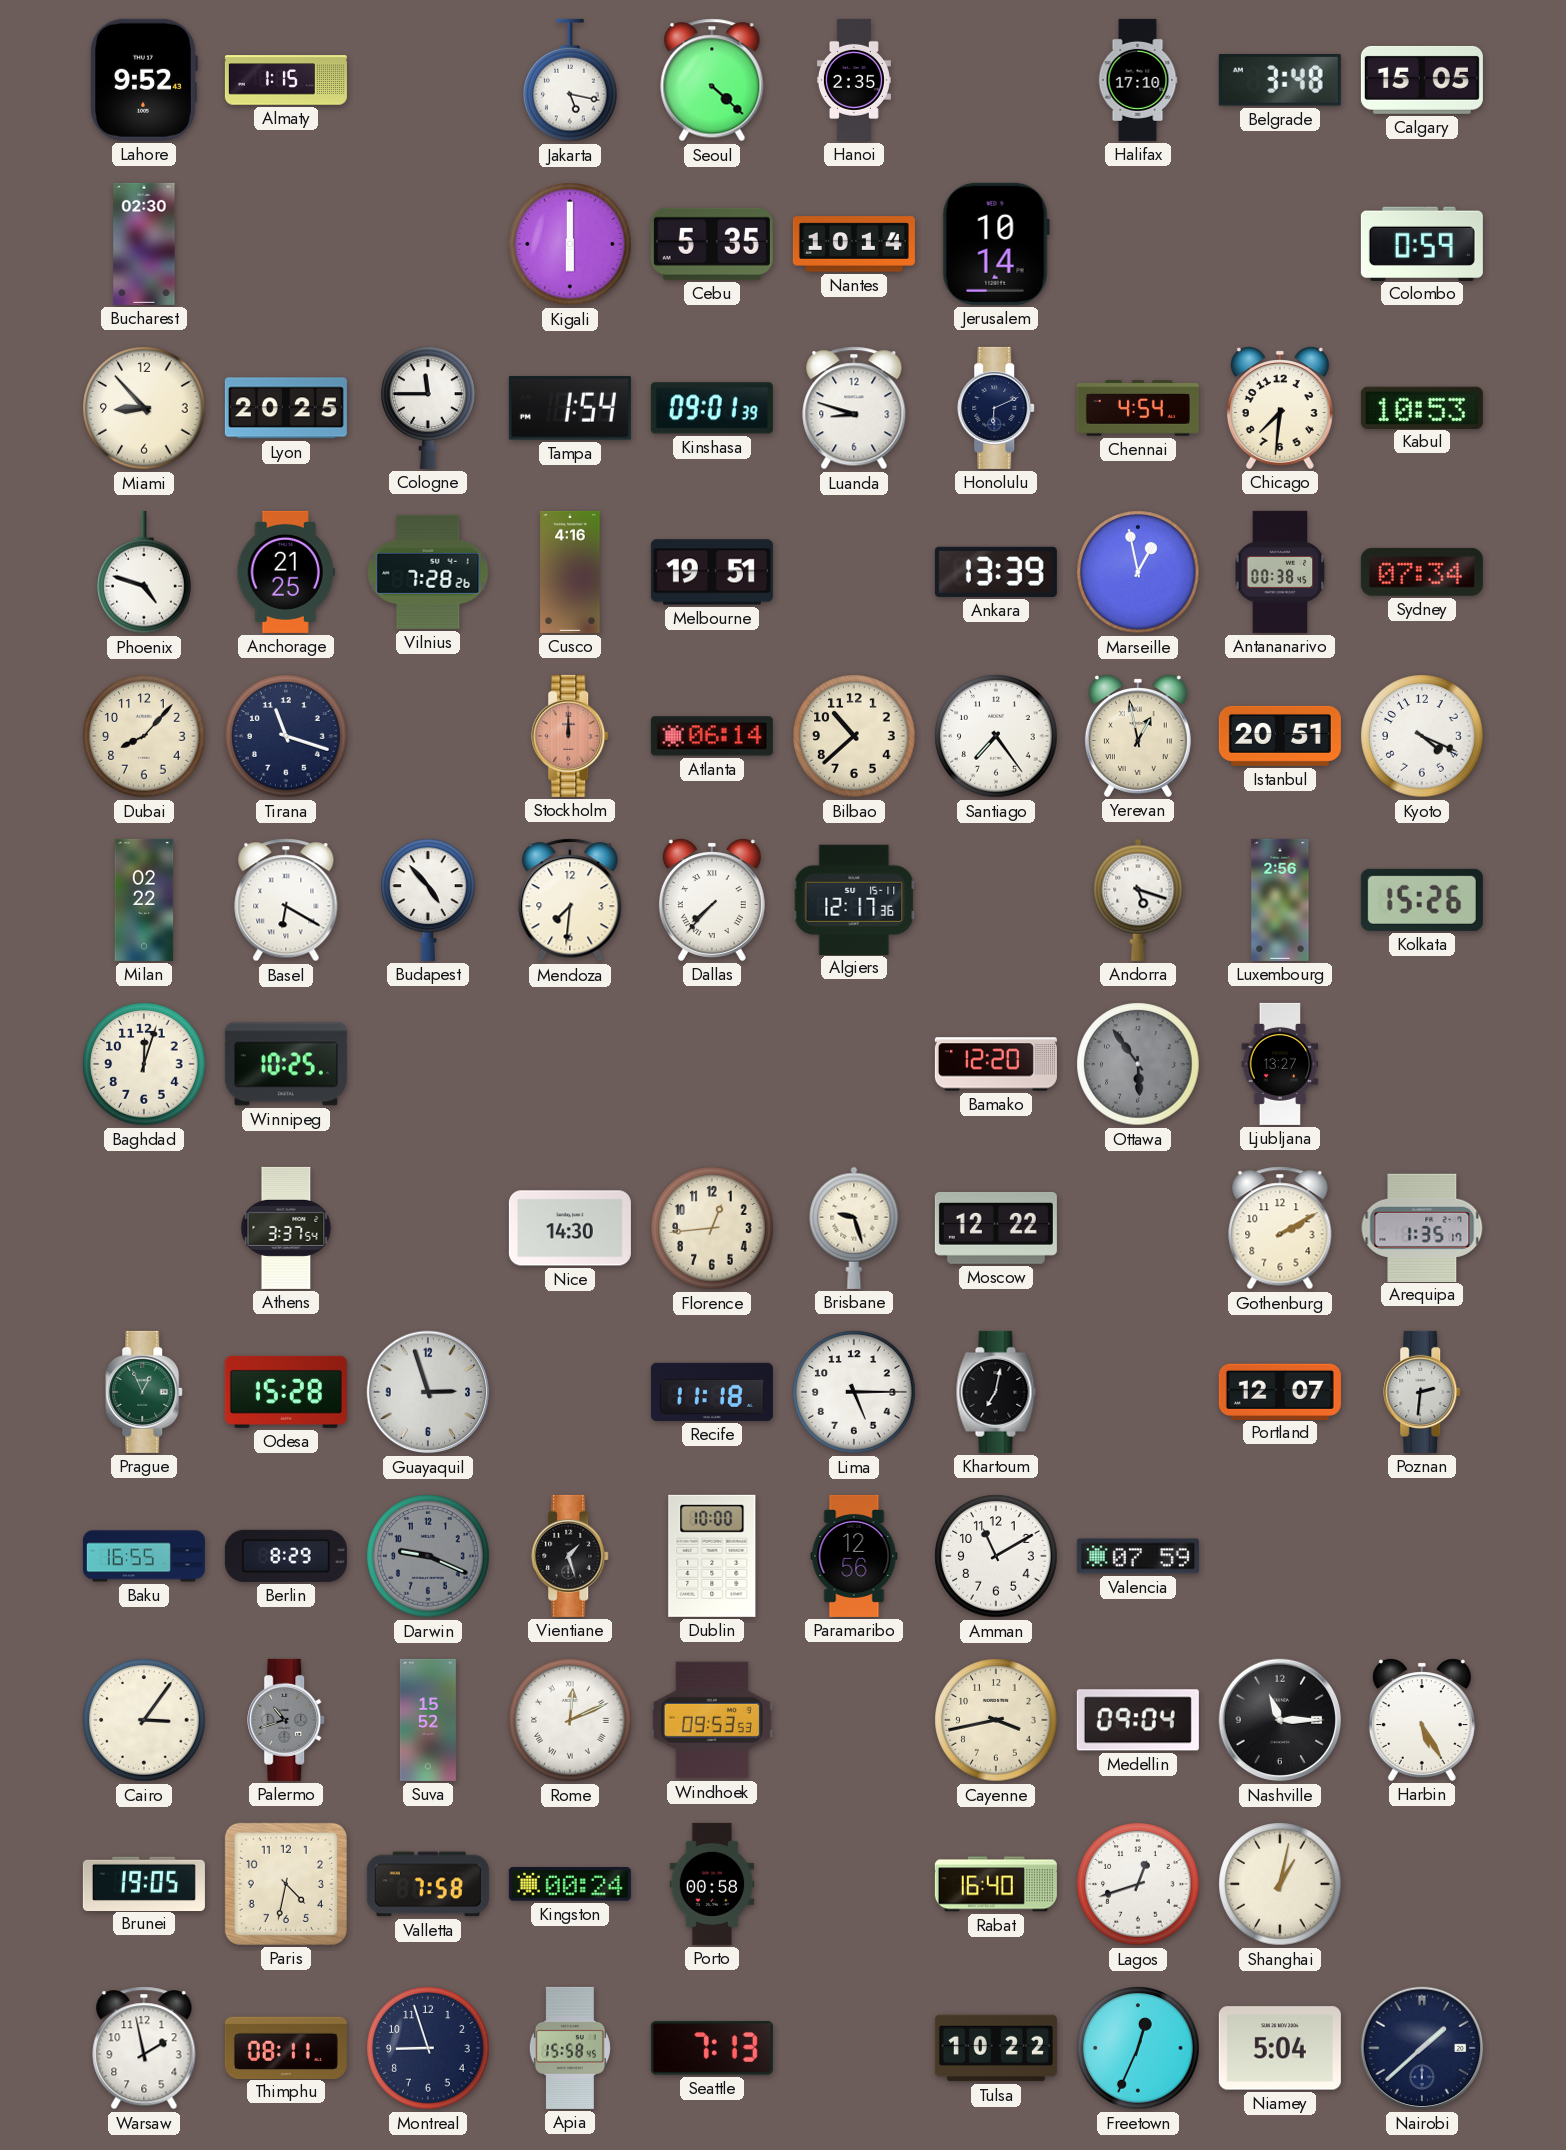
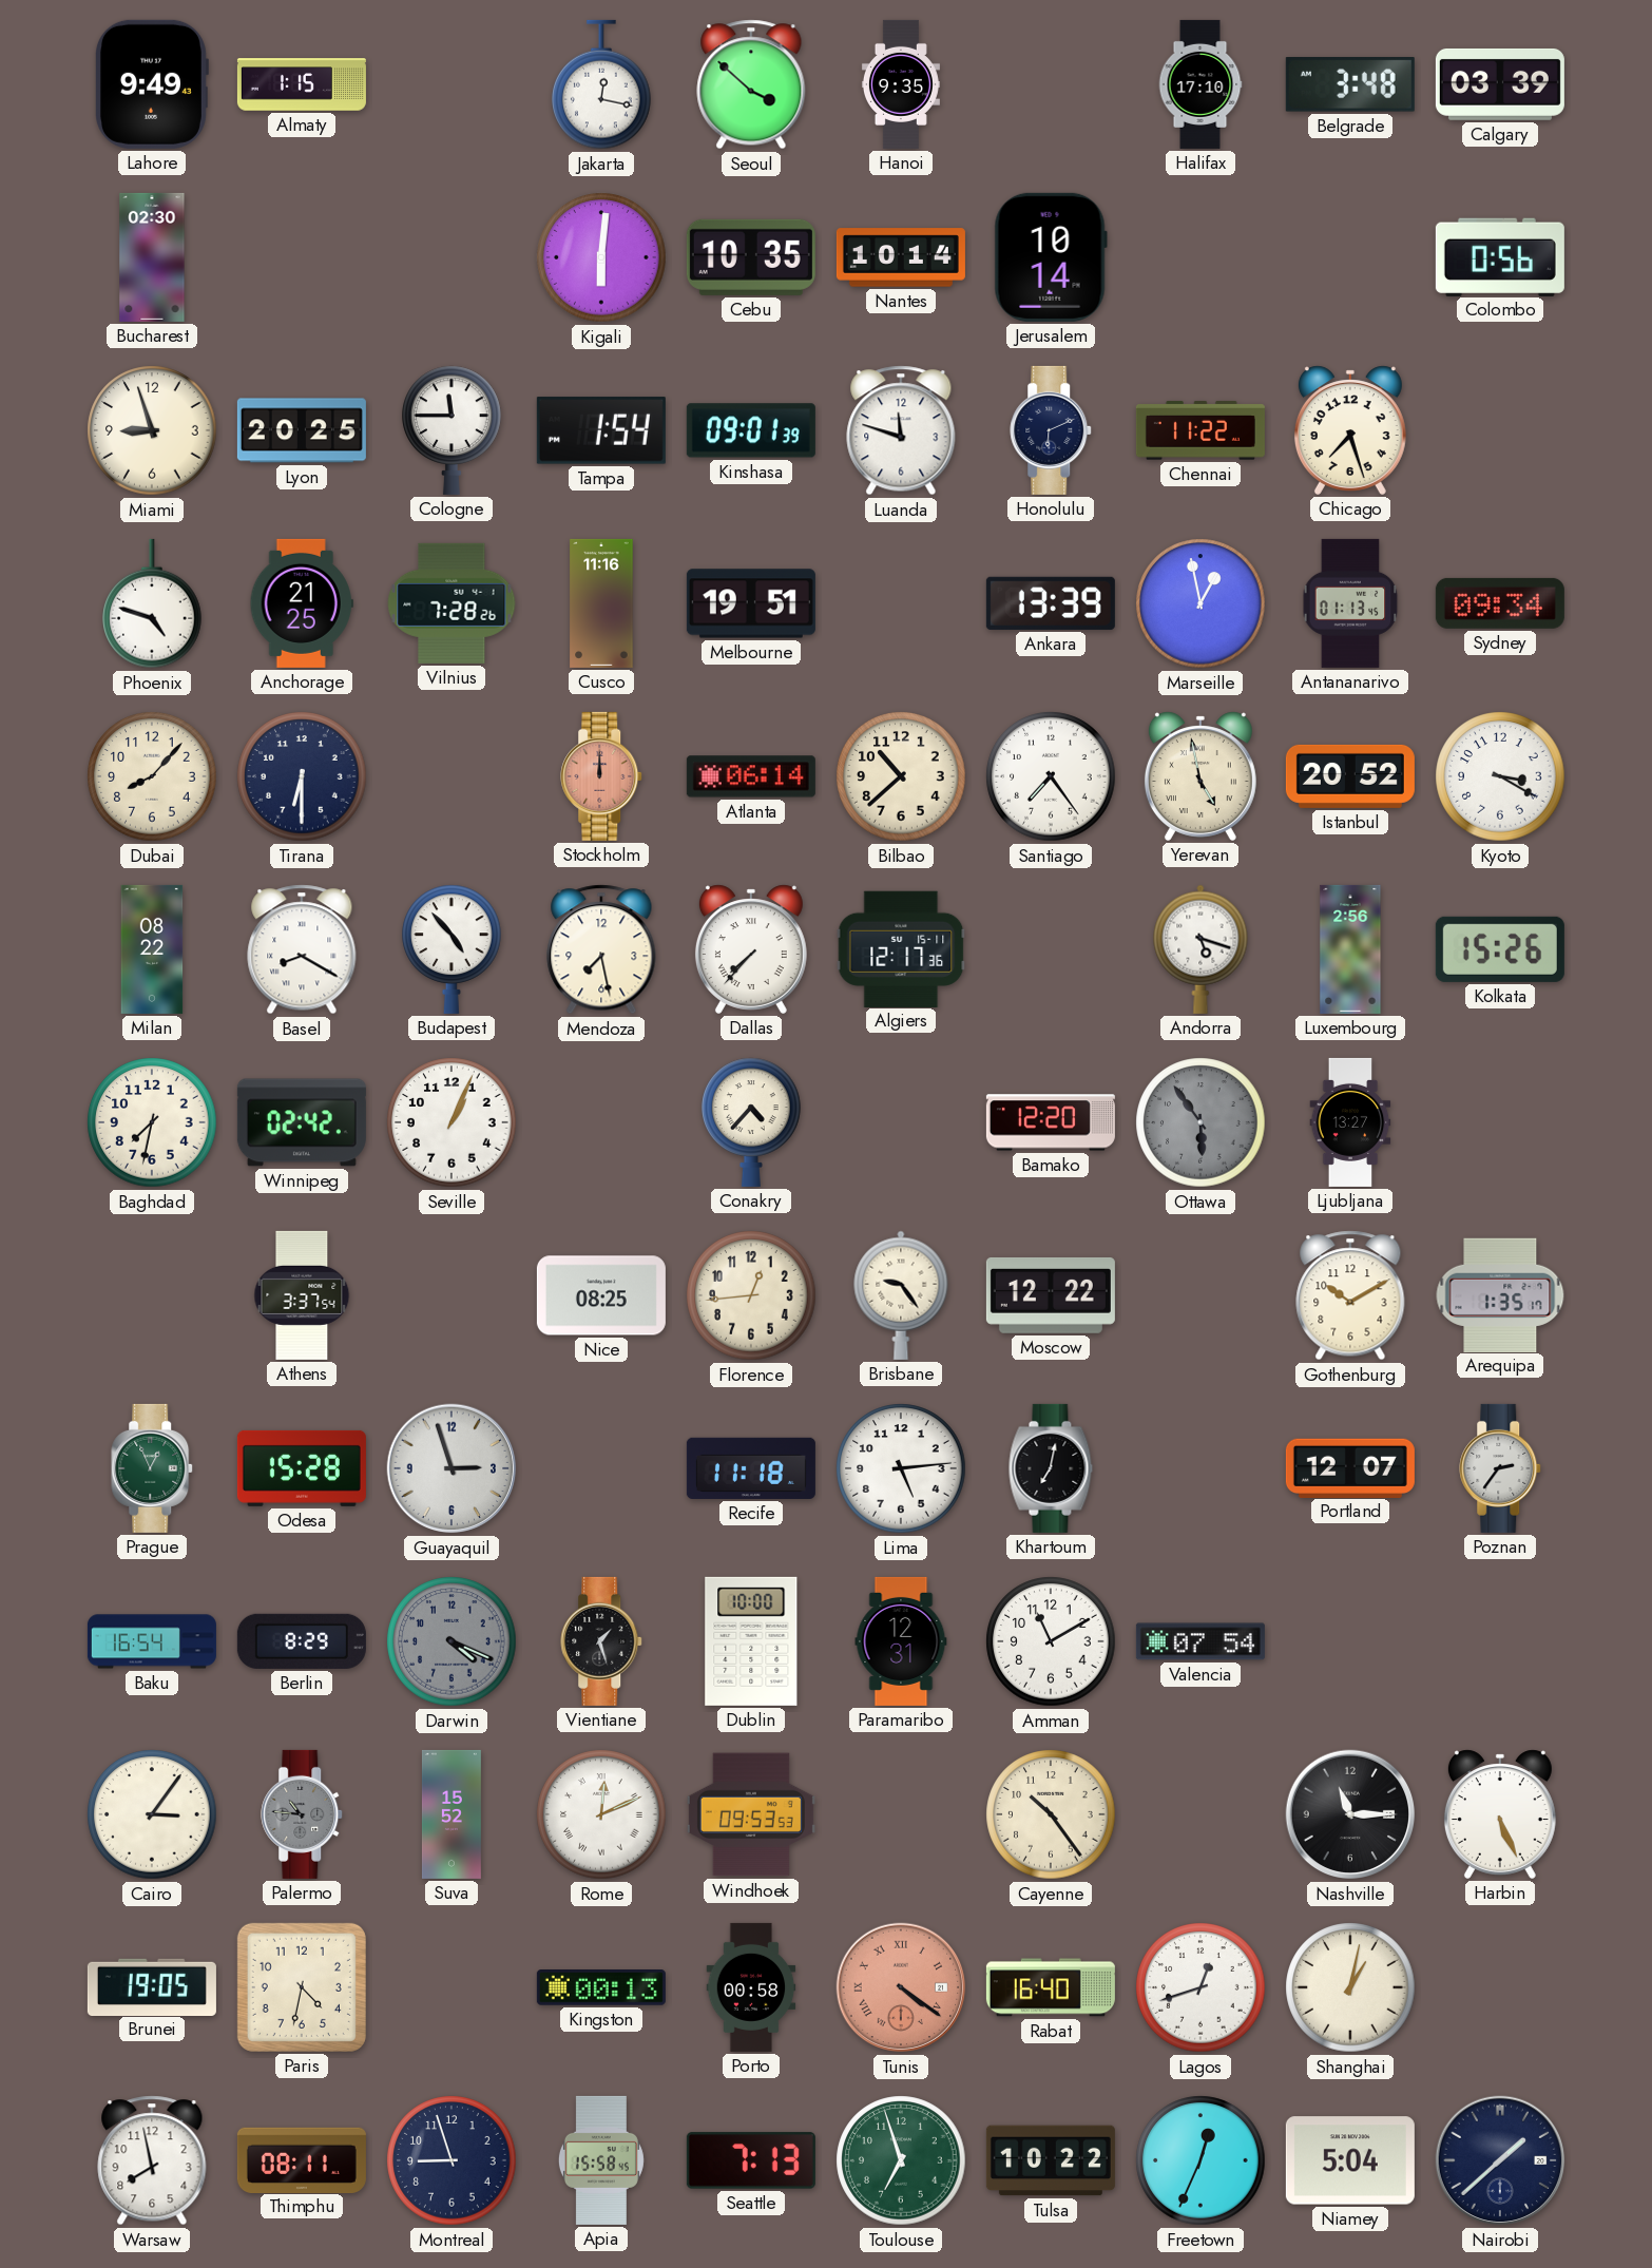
Lahore: 9:52 -> 9:49 (151, 84)
Jakarta: 5:17 -> 12:17 (601, 84)
Seoul: 4:22 -> 3:52 (751, 84)
Hanoi: 2:35 -> 9:35 (901, 84)
Calgary: 15:05 -> 03:39 (1500, 84)
Kigali: 6:00 -> 6:01 (601, 257)
Cebu: 5:35 -> 10:35 (751, 257)
Colombo: 0:59 -> 0:56 (1500, 256)
Miami: 8:53 -> 8:57 (152, 430)
Luanda: 8:48 -> 11:48 (901, 430)
Chennai: 4:54 -> 11:22 (1200, 430)
Chicago: 7:31 -> 7:27 (1350, 430)
Kabul: 10:53 -> none (1422, 407)
Cusco: 4:16 -> 11:16 (601, 603)
Antananarivo: 00:38 -> 01:13 (1350, 603)
Sydney: 07:34 -> 09:34 (1500, 603)
Tirana: 11:18 -> 6:30 (302, 776)
Yerevan: 12:58 -> 4:58 (1200, 776)
Istanbul: 20:51 -> 20:52 (1350, 776)
Kyoto: 4:19 -> 3:20 (1500, 776)
Milan: 02:22 -> 08:22 (152, 949)
Basel: 6:20 -> 8:20 (302, 949)
Mendoza: 7:31 -> 7:28 (601, 949)
Baghdad: 12:03 -> 7:32 (152, 1122)
Winnipeg: 10:25 -> 02:42 (302, 1122)
Seville: none -> 1:04 (452, 1122)
Conakry: none -> 4:37 (751, 1122)
Nice: 14:30 -> 08:25 (601, 1295)
Brisbane: 9:27 -> 9:24 (901, 1295)
Gothenburg: 2:10 -> 10:10 (1350, 1295)
Lima: 5:15 -> 5:14 (901, 1468)
Poznan: 2:31 -> 2:36 (1501, 1468)
Baku: 16:55 -> 16:54 (152, 1641)
Darwin: 9:19 -> 4:19 (452, 1641)
Paramaribo: 12:56 -> 12:31 (901, 1641)
Valencia: 07:59 -> 07:54 (1200, 1641)
Palermo: 10:42 -> 10:46 (303, 1814)
Cayenne: 3:43 -> 10:24 (1051, 1814)
Medellin: 09:04 -> none (1138, 1720)
Harbin: 5:25 -> 5:26 (1500, 1814)
Valletta: 7:58 -> none (428, 1884)
Kingston: 00:24 -> 00:13 (601, 1988)
Tunis: none -> 4:21 (901, 1987)
Warsaw: 1:58 -> 7:58 (152, 2160)
Toulouse: none -> 6:57 (901, 2160)
